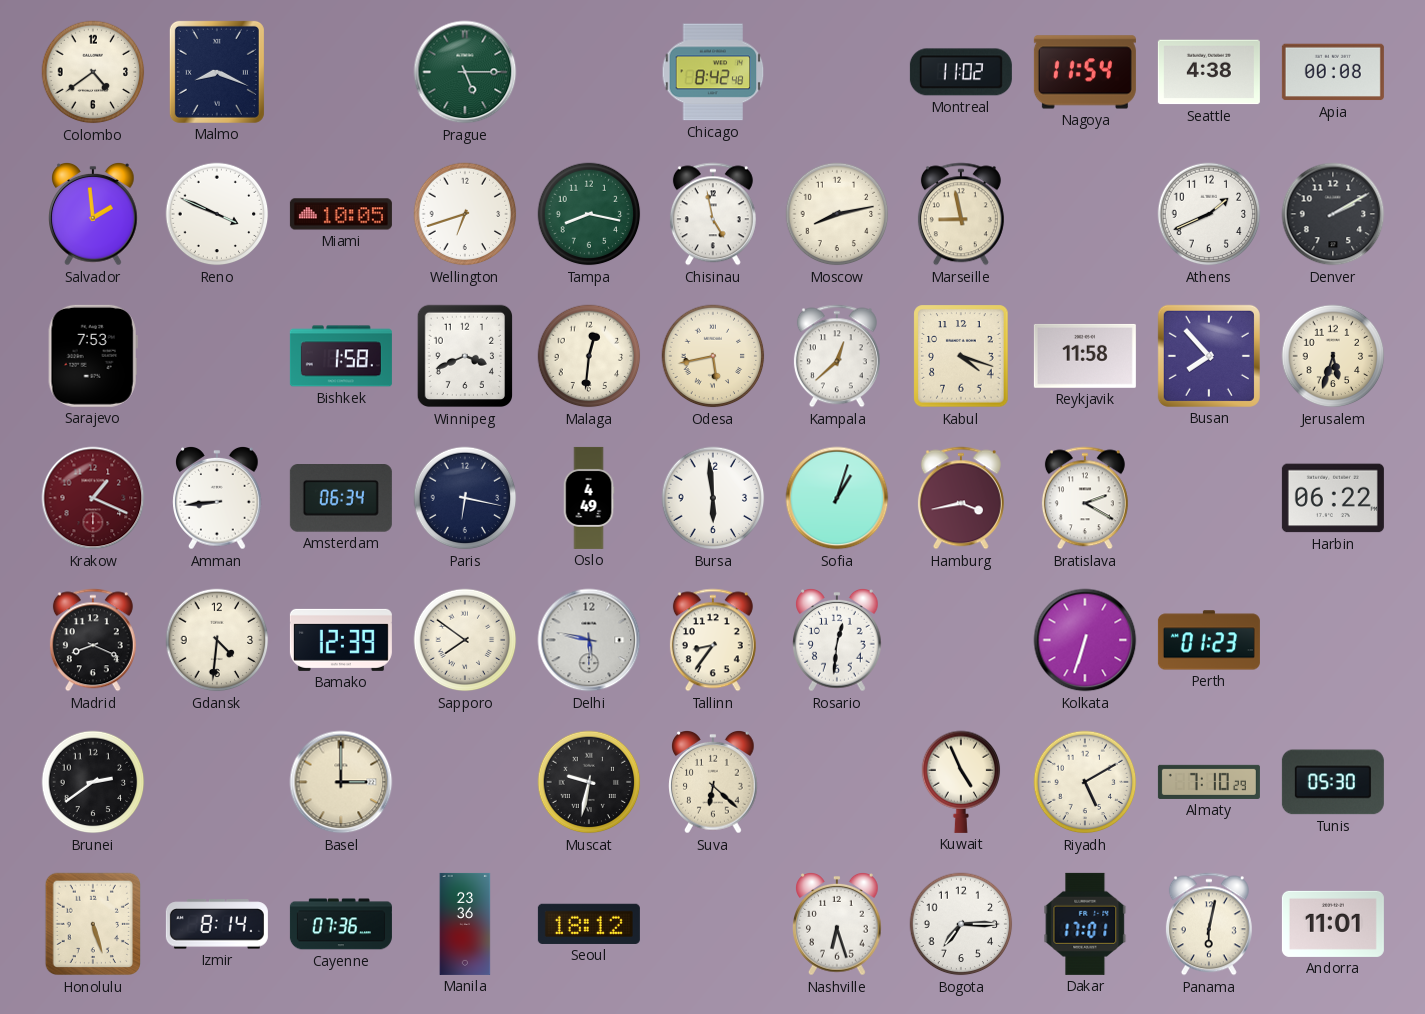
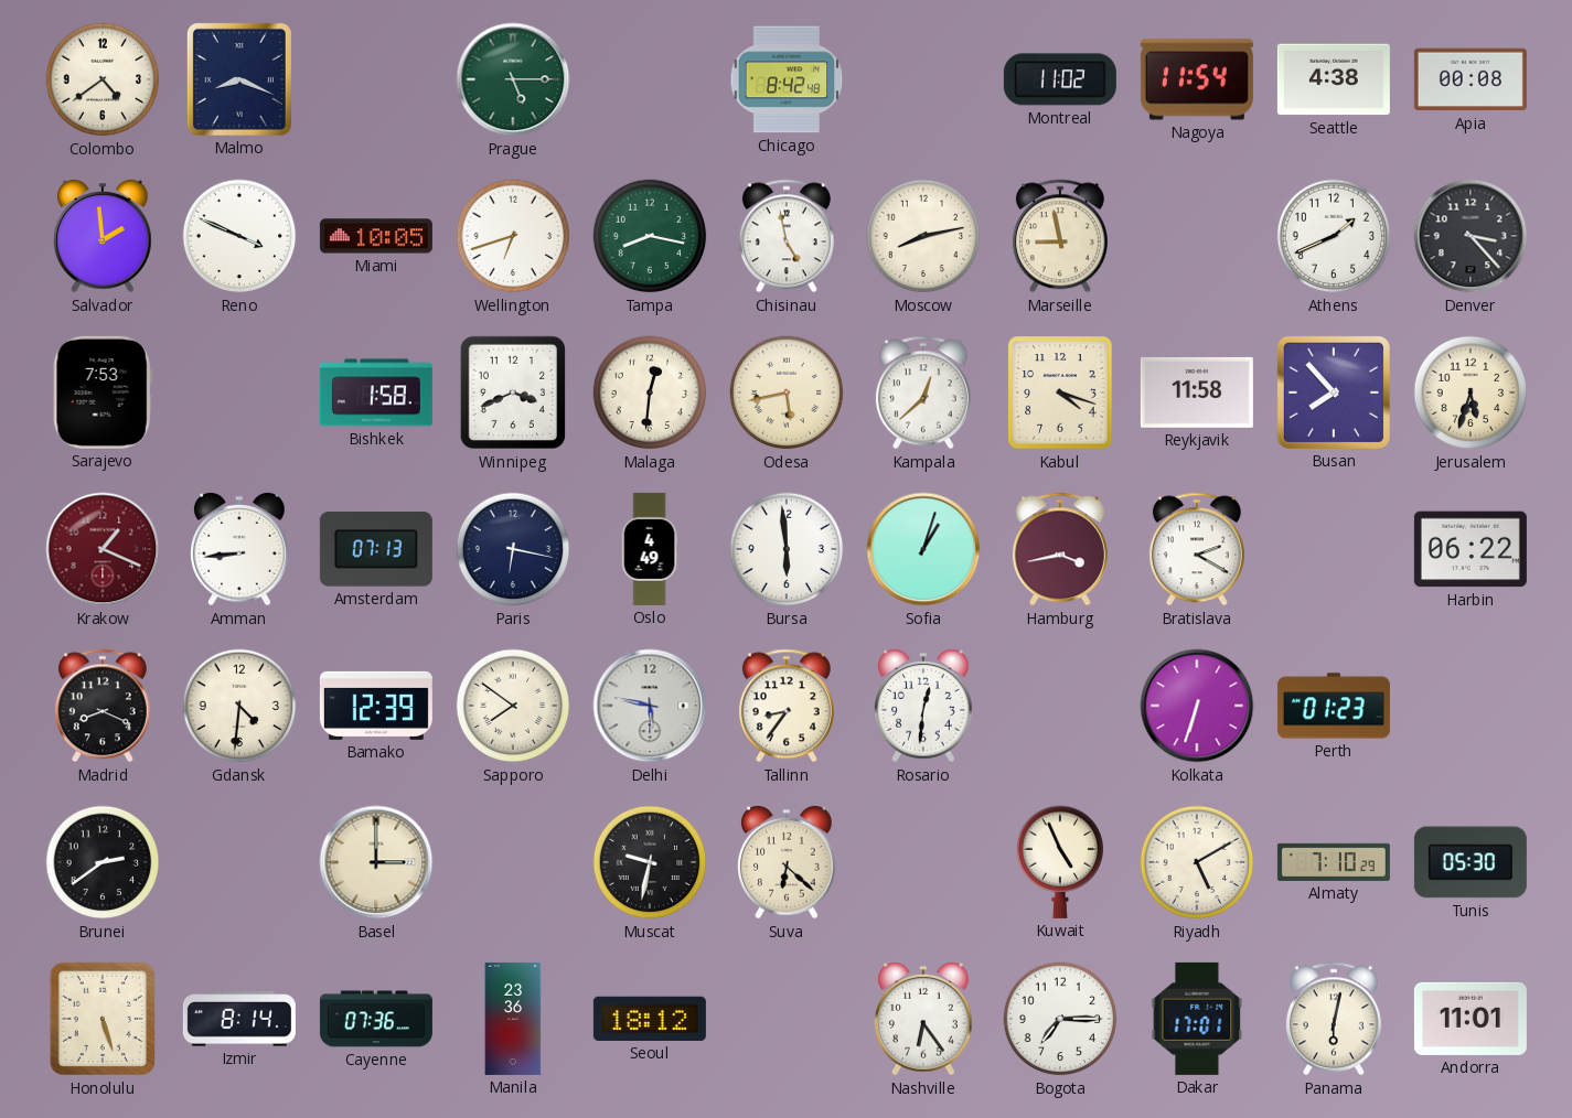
Denver: 2:10 -> 3:23 (1471, 236)
Amsterdam: 06:34 -> 07:13 (376, 550)
Nashville: 6:27 -> 6:24 (923, 1020)
